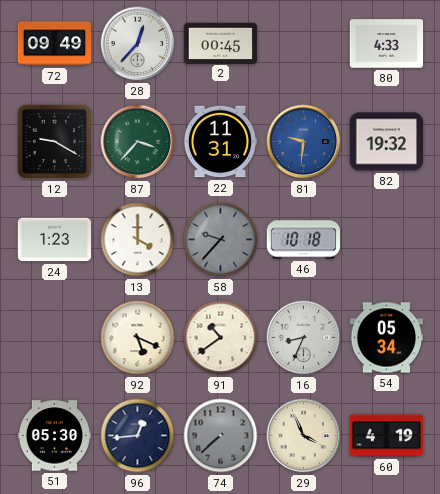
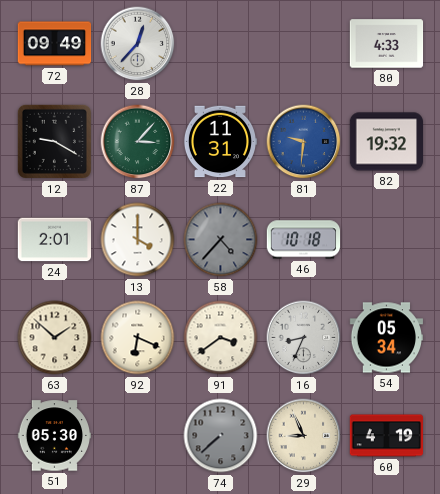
2: 00:45 -> none (221, 43)
87: 3:37 -> 3:07 (138, 142)
24: 1:23 -> 2:01 (55, 240)
58: 9:37 -> 4:37 (221, 240)
63: none -> 1:52 (55, 338)
92: 5:19 -> 6:19 (138, 338)
91: 10:39 -> 3:39 (221, 338)
96: 12:44 -> none (138, 436)
29: 3:56 -> 8:56 (304, 436)
